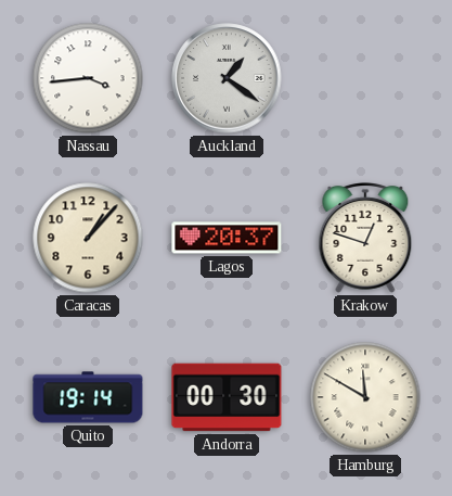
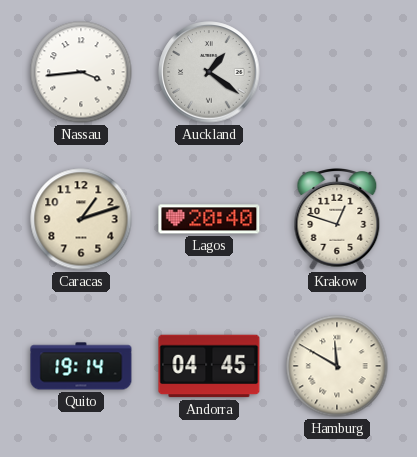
Caracas: 1:07 -> 1:12 (81, 219)
Lagos: 20:37 -> 20:40 (209, 219)
Andorra: 00:30 -> 04:45 (209, 366)
